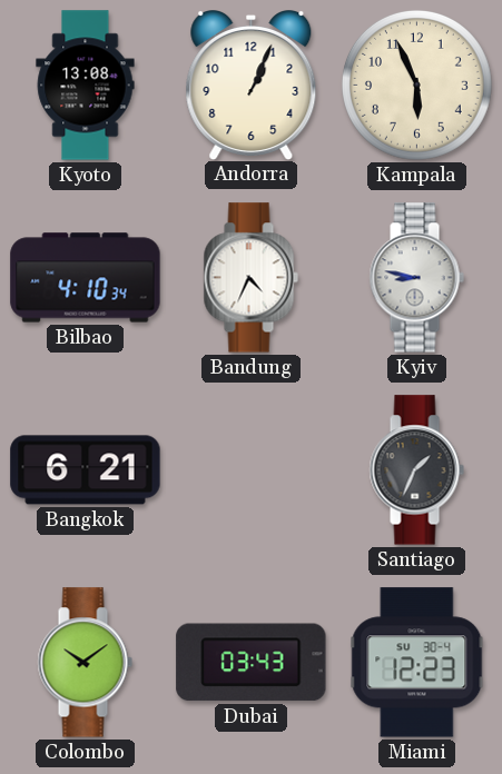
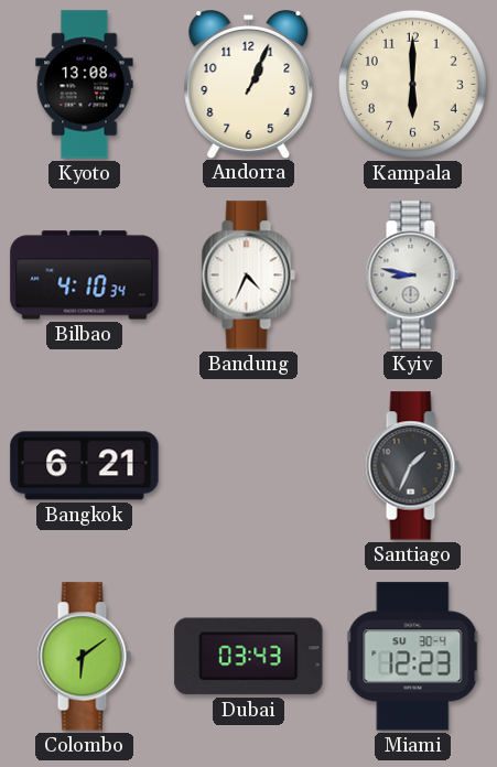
Kampala: 5:56 -> 6:00 (412, 84)
Colombo: 10:09 -> 6:09 (84, 657)
